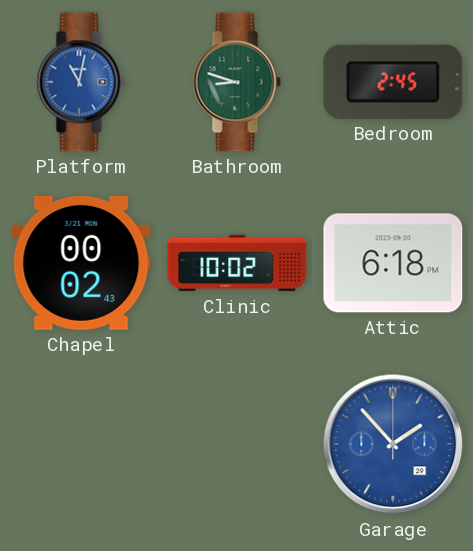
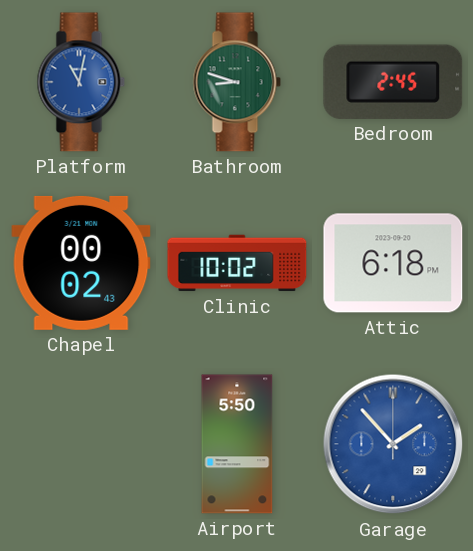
Airport: none -> 5:50 (237, 444)
